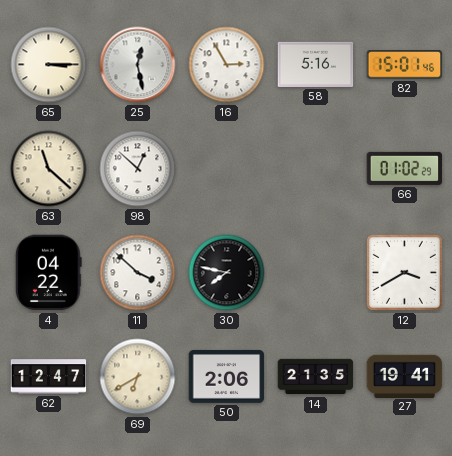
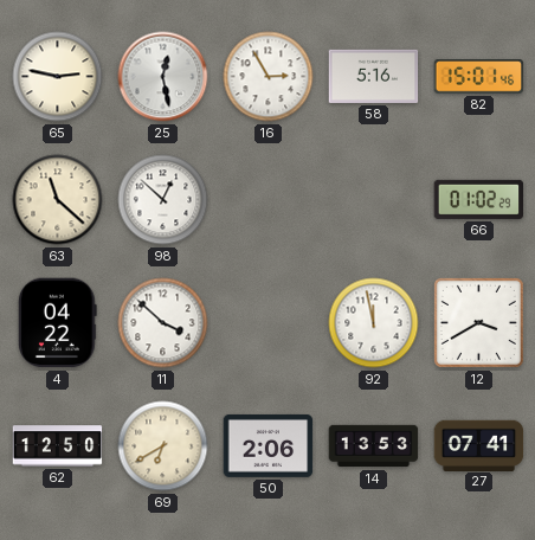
65: 3:15 -> 2:47 (58, 77)
30: 7:47 -> none (227, 273)
92: none -> 11:58 (374, 323)
62: 12:47 -> 12:50 (58, 446)
14: 21:35 -> 13:53 (374, 446)
27: 19:41 -> 07:41 (479, 445)
